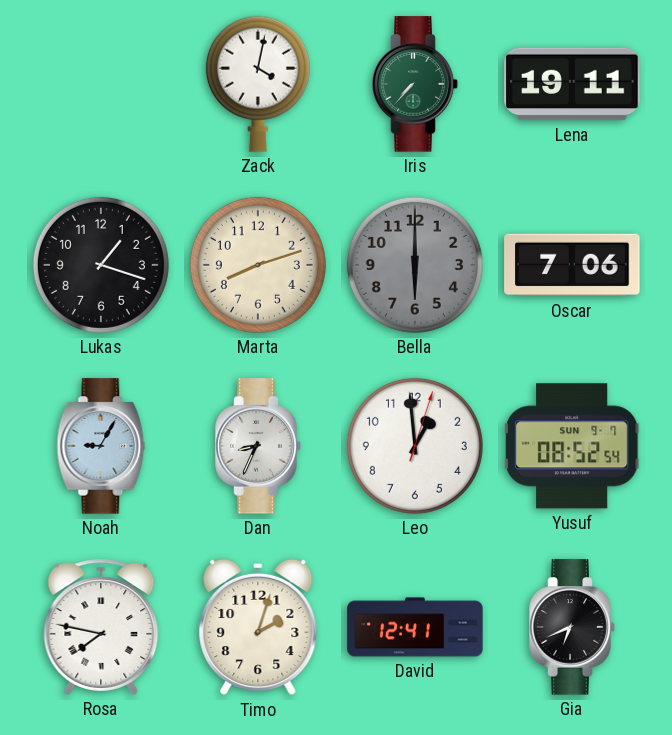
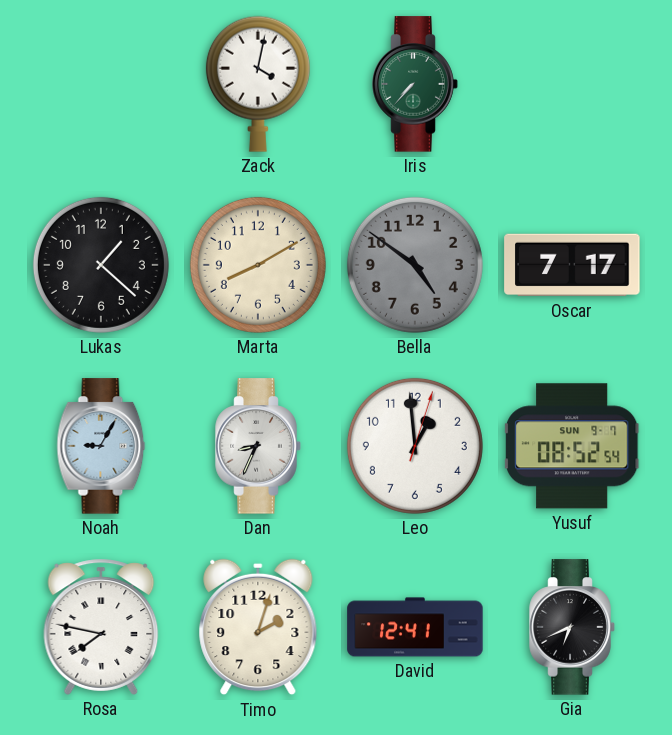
Lena: 19:11 -> none (572, 84)
Lukas: 1:18 -> 1:22 (101, 265)
Marta: 8:12 -> 8:10 (258, 265)
Bella: 6:00 -> 4:51 (415, 265)
Oscar: 7:06 -> 7:17 (572, 265)
